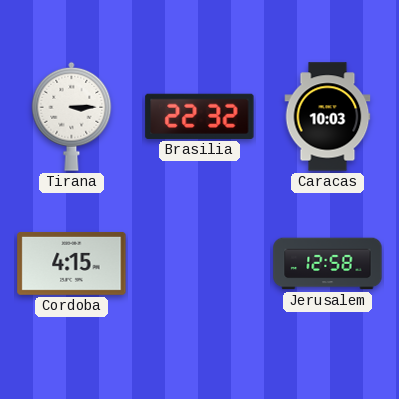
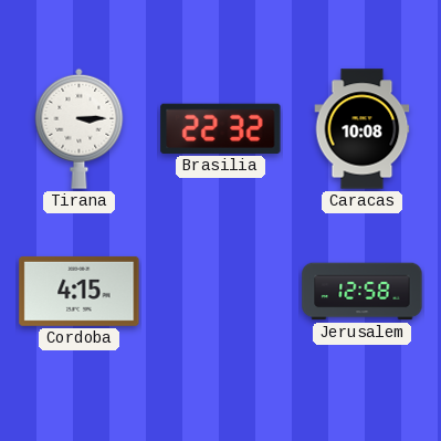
Caracas: 10:03 -> 10:08 (363, 129)
